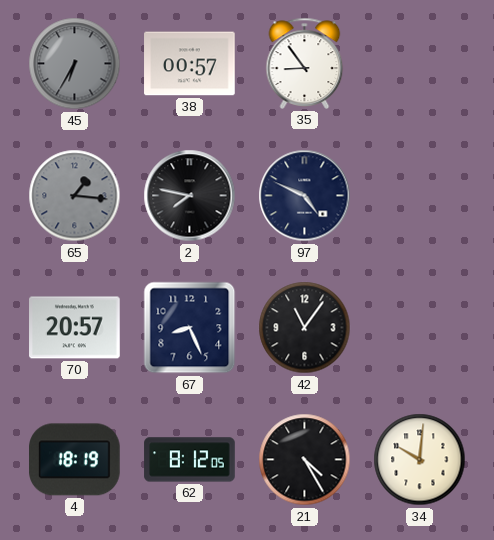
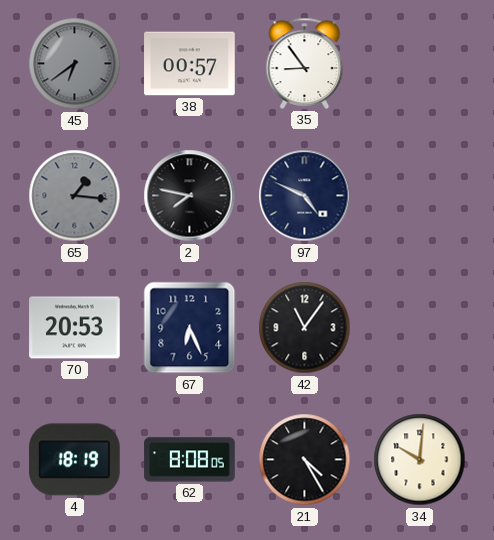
45: 6:35 -> 6:39 (75, 64)
70: 20:57 -> 20:53 (75, 328)
67: 8:26 -> 6:26 (190, 328)
62: 8:12 -> 8:08 (190, 460)
